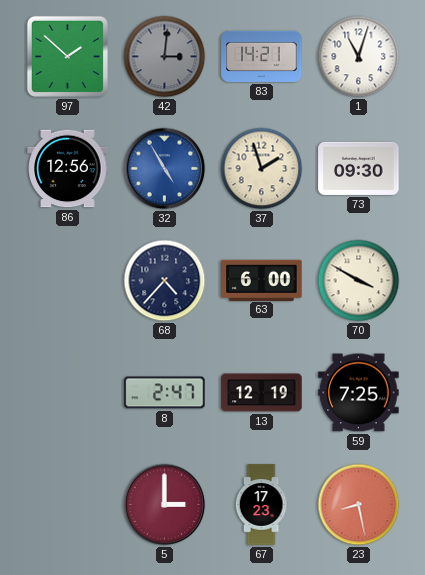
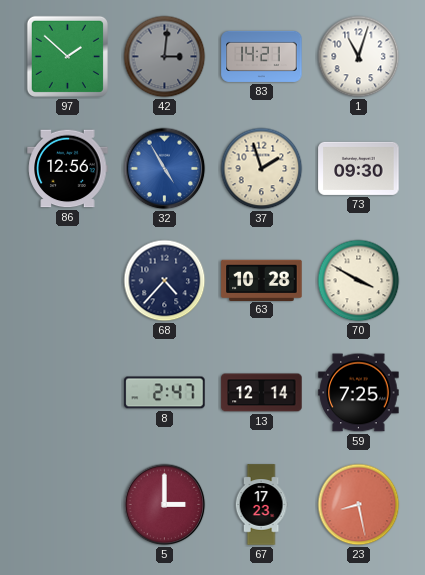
63: 6:00 -> 10:28 (262, 280)
13: 12:19 -> 12:14 (262, 393)
